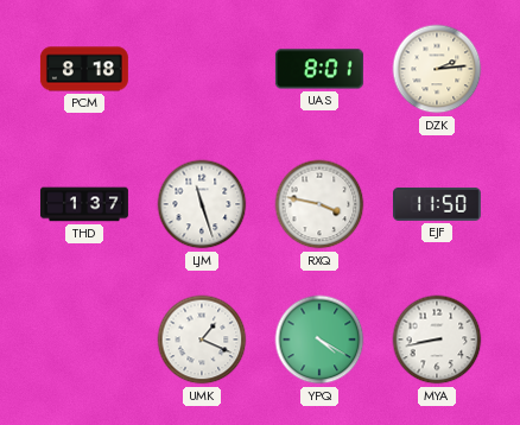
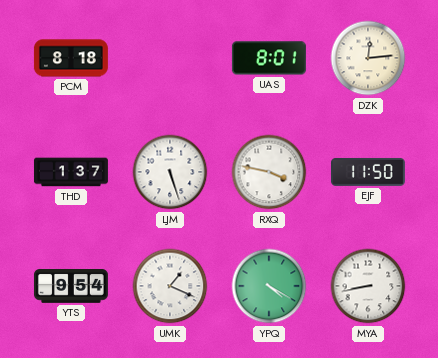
DZK: 2:14 -> 12:14 (368, 58)
LJM: 11:27 -> 5:27 (170, 172)
YTS: none -> 9:54 (71, 287)
